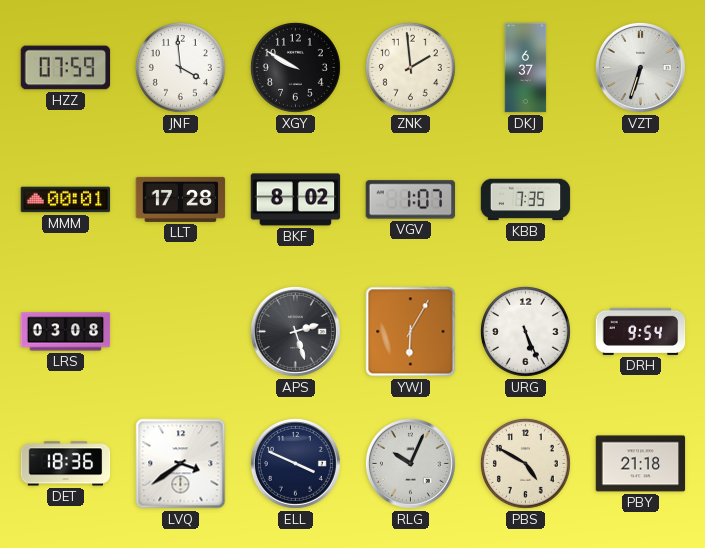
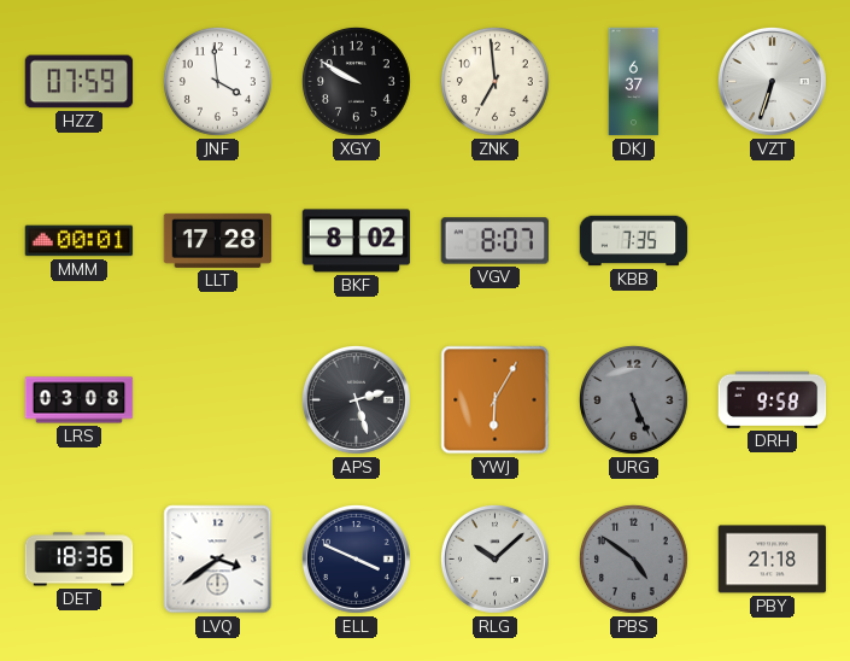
ZNK: 1:59 -> 6:59 (494, 81)
VGV: 1:07 -> 8:07 (496, 241)
URG dial: white -> grey (633, 399)
DRH: 9:54 -> 9:58 (773, 399)
RLG: 10:04 -> 10:08 (494, 558)
PBS: 4:50 -> 4:51 (633, 558)
PBS dial: cream -> grey (633, 558)
